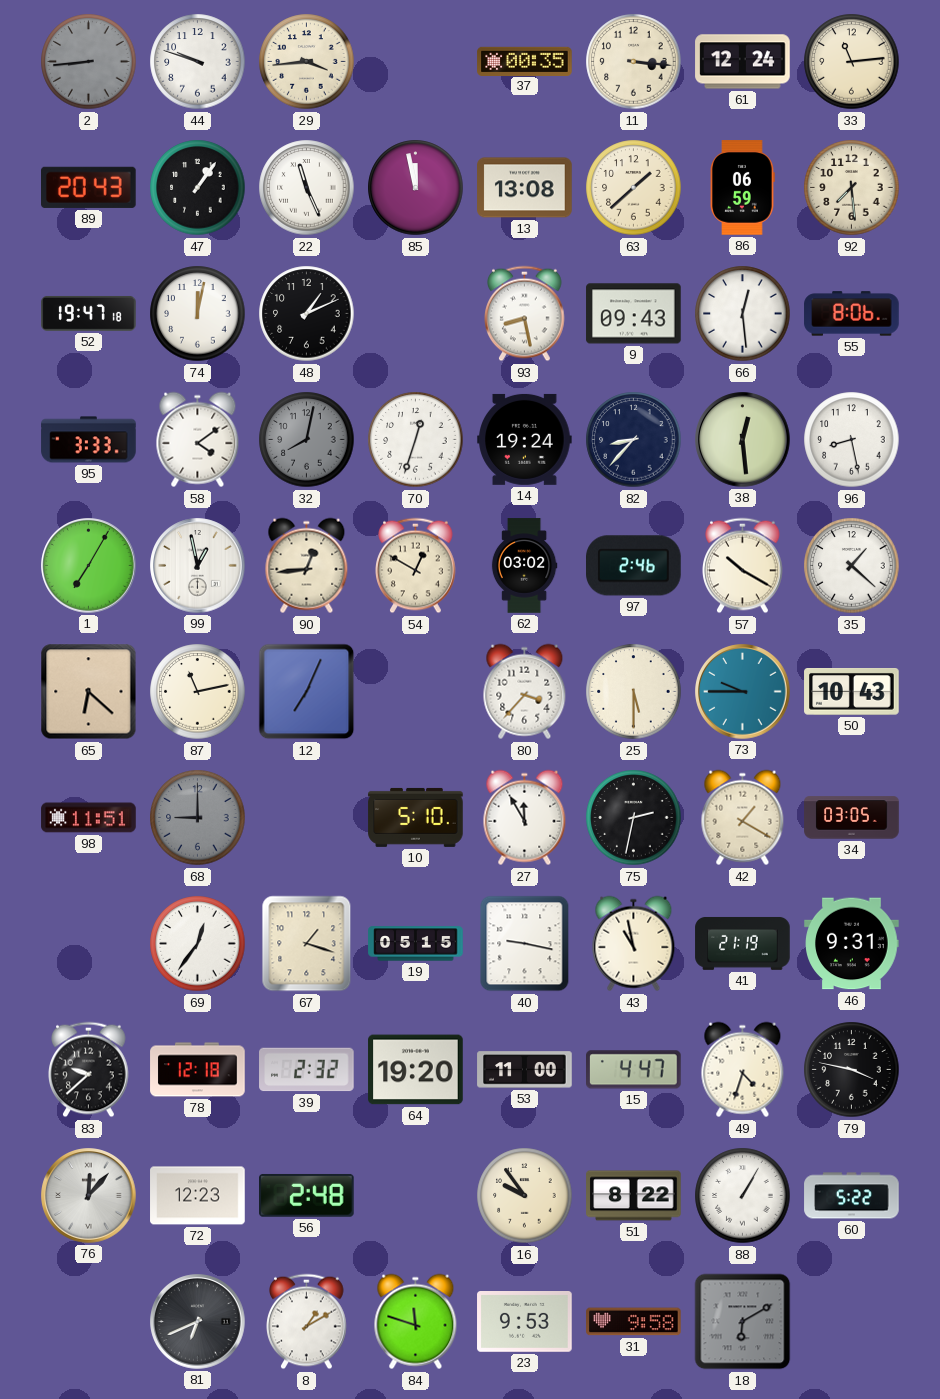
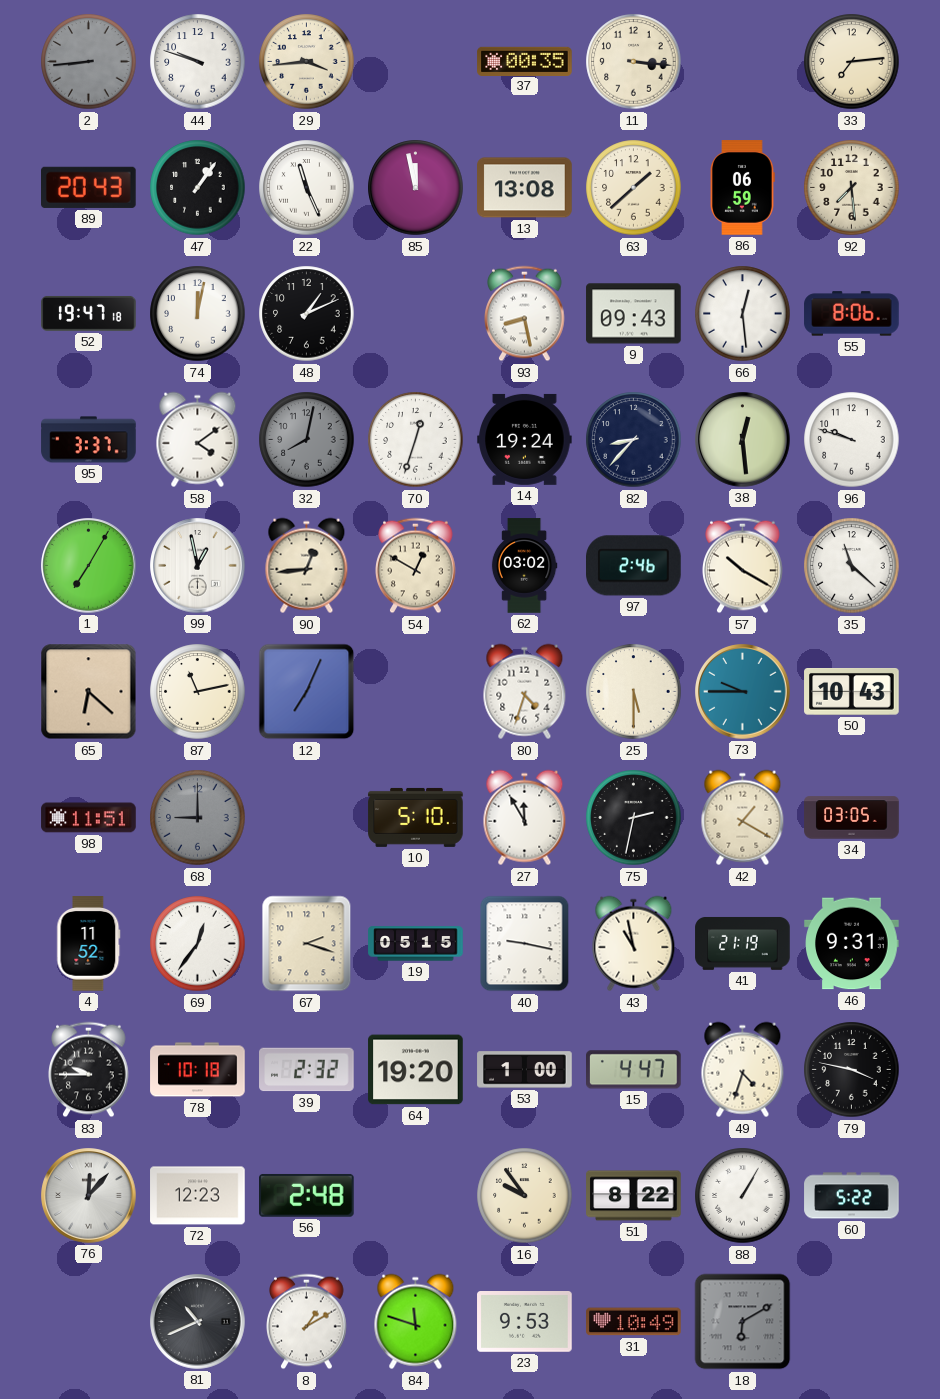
61: 12:24 -> none (743, 62)
33: 11:14 -> 7:14 (852, 62)
95: 3:33 -> 3:37 (89, 440)
96: 8:28 -> 9:48 (852, 440)
35: 1:22 -> 11:22 (852, 566)
80: 3:37 -> 4:33 (525, 692)
4: none -> 11:52 (89, 944)
67: 1:18 -> 2:18 (307, 944)
83: 9:38 -> 9:45 (89, 1070)
78: 12:18 -> 10:18 (198, 1070)
53: 11:00 -> 1:00 (525, 1070)
81: 6:41 -> 10:41 (198, 1322)
31: 9:58 -> 10:49 (634, 1322)
